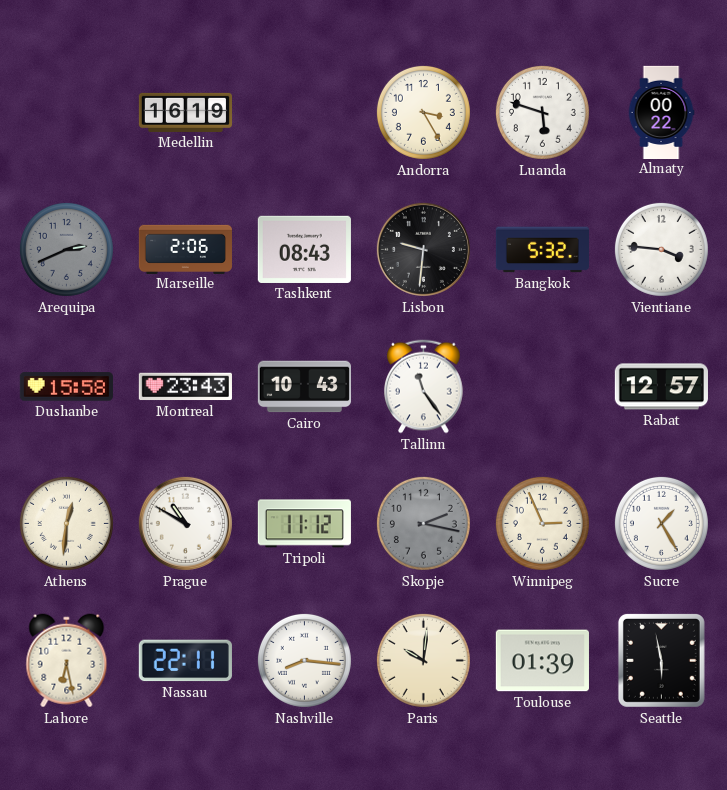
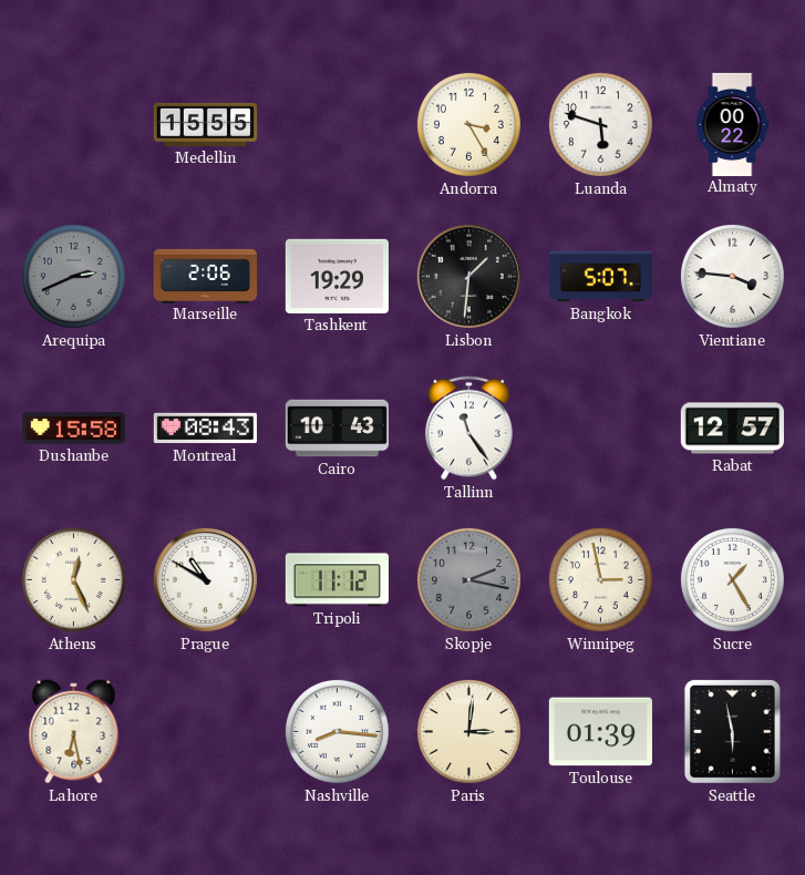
Medellin: 16:19 -> 15:55 (205, 124)
Tashkent: 08:43 -> 19:29 (337, 276)
Lisbon: 9:31 -> 1:31 (468, 276)
Bangkok: 5:32 -> 5:07 (600, 277)
Montreal: 23:43 -> 08:43 (205, 429)
Athens: 12:31 -> 12:26 (73, 579)
Winnipeg: 2:56 -> 2:58 (600, 579)
Nassau: 22:11 -> none (185, 661)
Paris: 10:01 -> 3:01 (468, 731)
